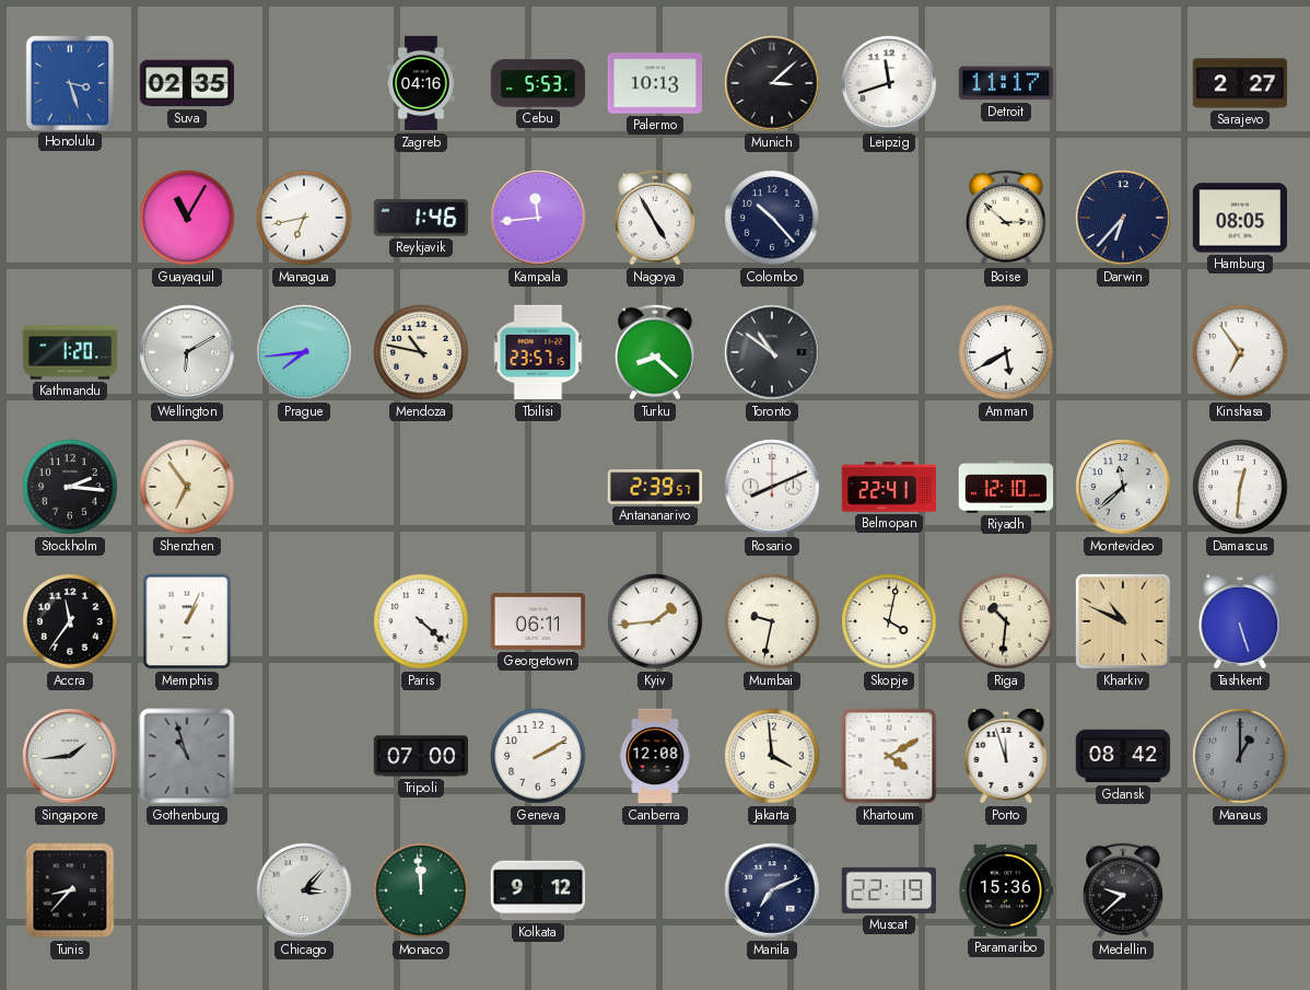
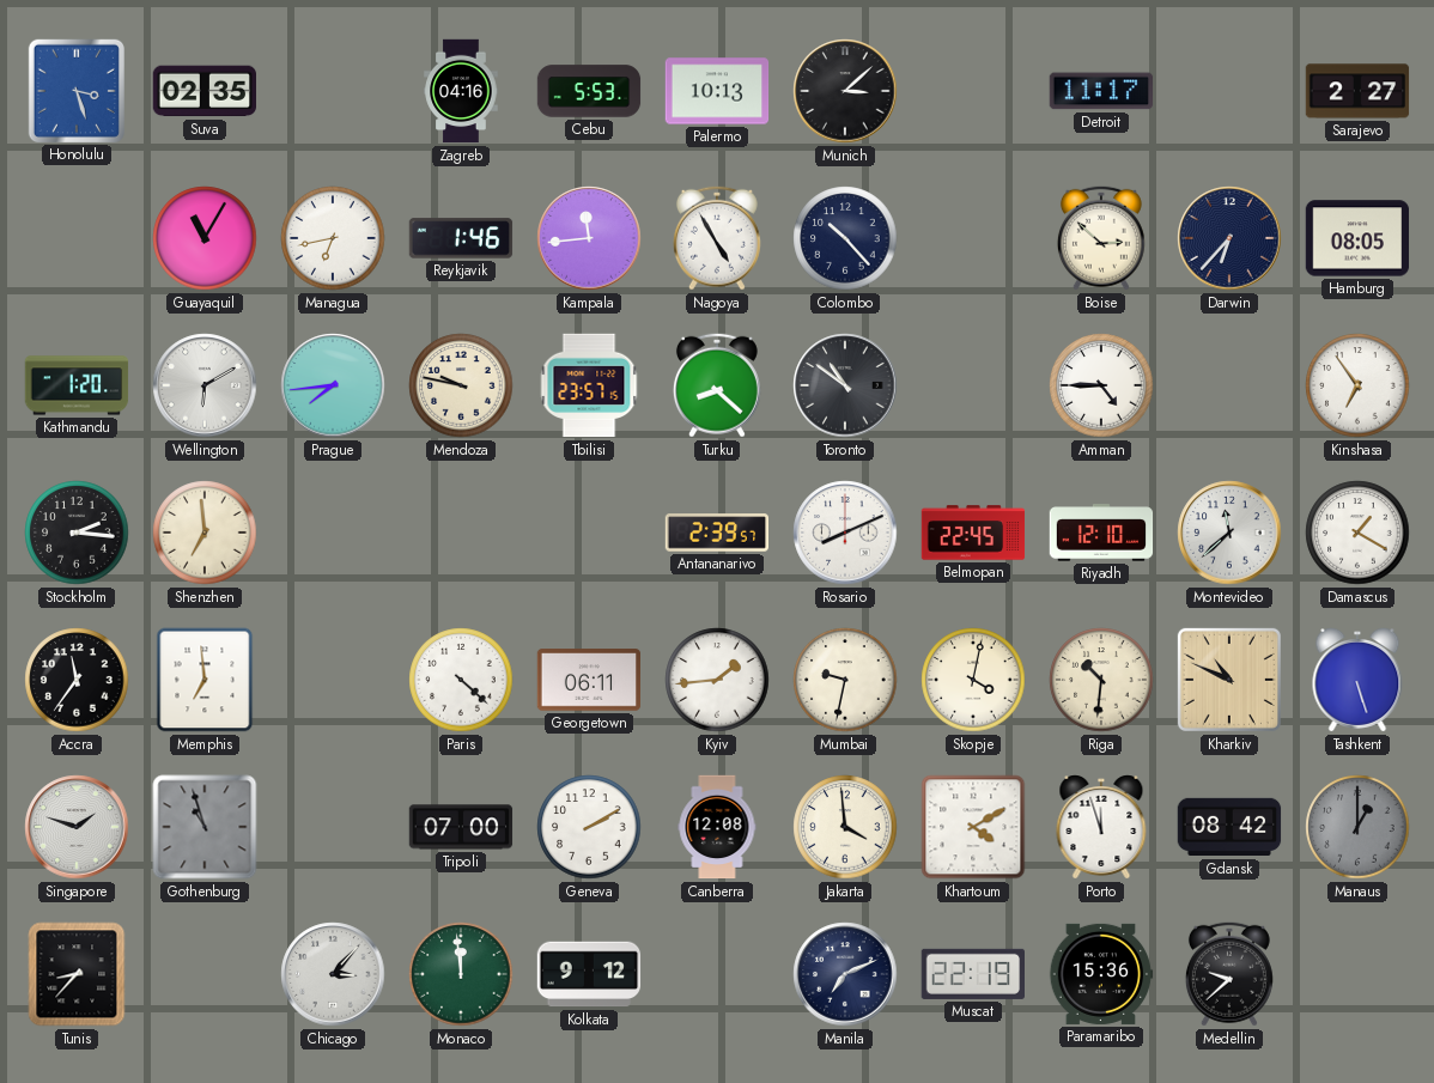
Leipzig: 11:42 -> none (889, 83)
Mendoza: 10:47 -> 9:47 (461, 385)
Amman: 5:40 -> 4:45 (1101, 385)
Shenzhen: 6:54 -> 6:59 (205, 533)
Belmopan: 22:41 -> 22:45 (973, 533)
Damascus: 12:31 -> 1:20 (1357, 533)
Memphis: 1:04 -> 6:59 (205, 680)
Singapore: 1:44 -> 1:48 (77, 827)
